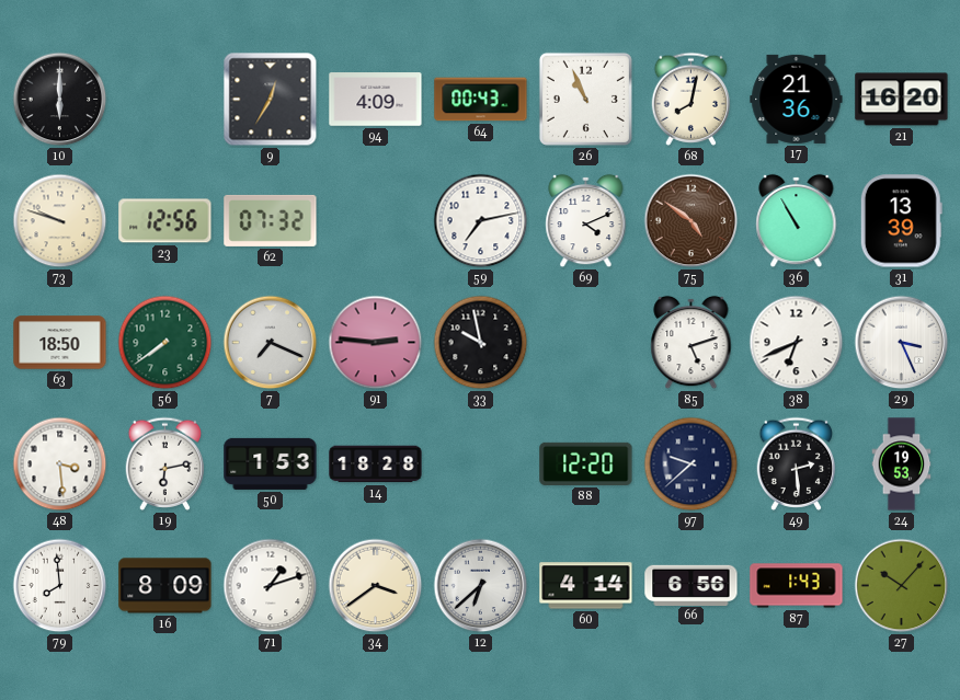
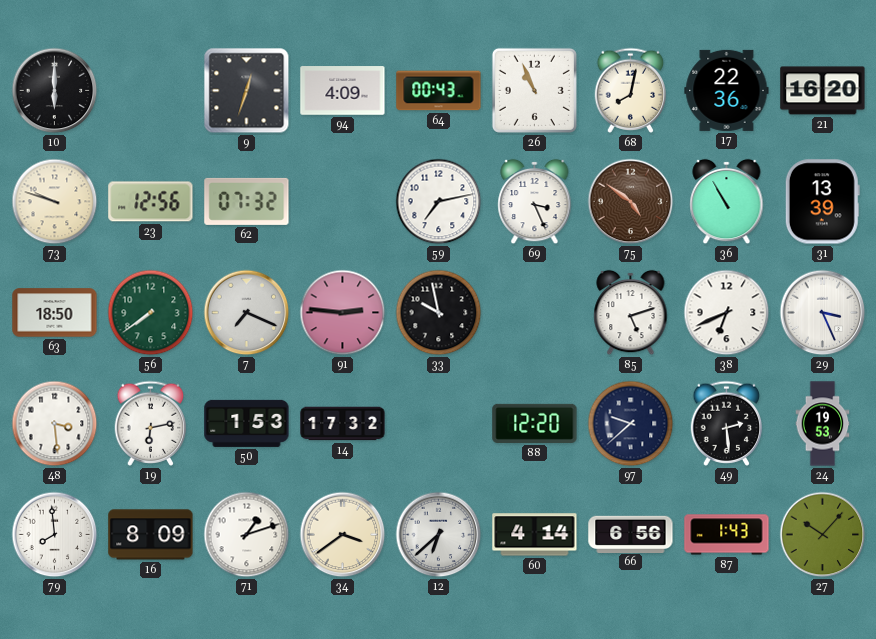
9: 12:35 -> 12:33 (247, 91)
17: 21:36 -> 22:36 (727, 90)
69: 4:11 -> 3:26 (535, 202)
14: 18:28 -> 17:32 (343, 424)
